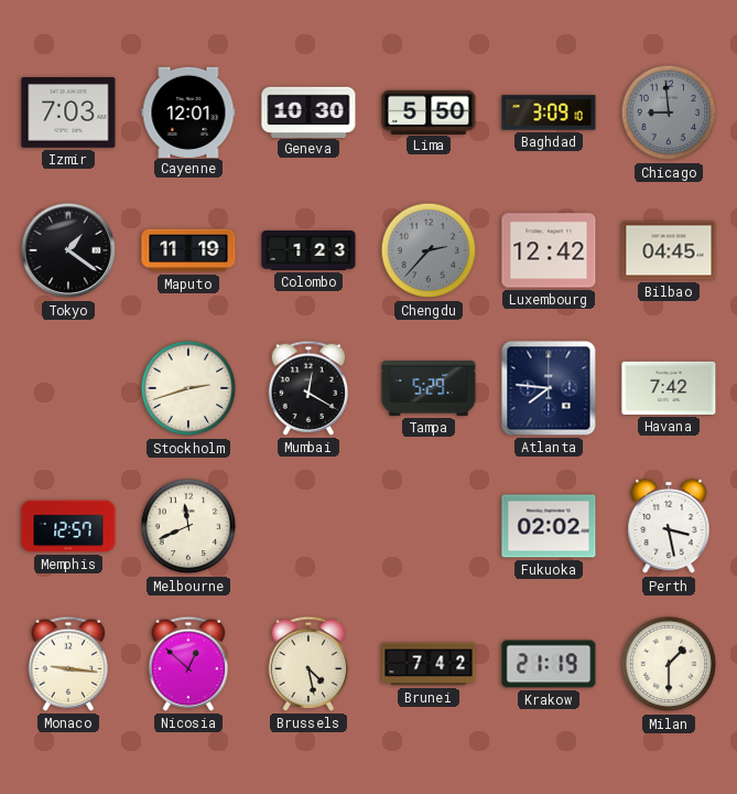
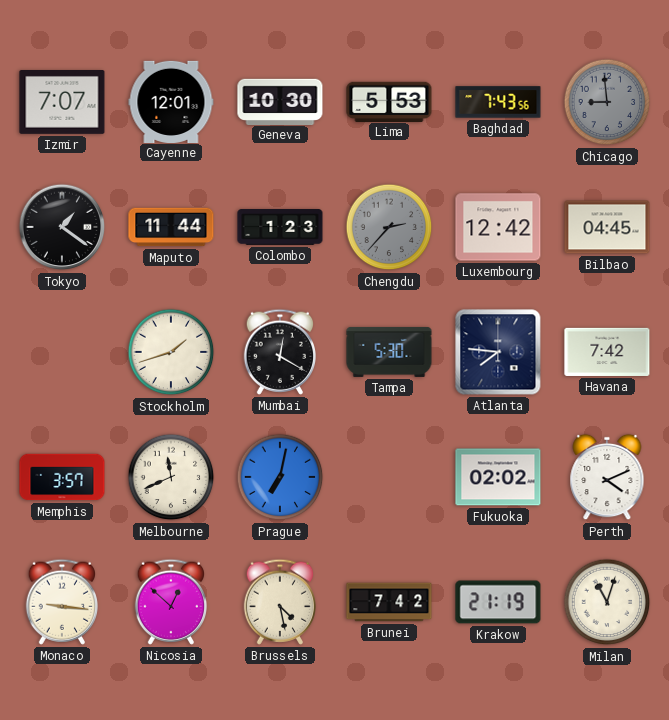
Izmir: 7:03 -> 7:07 (62, 103)
Lima: 5:50 -> 5:53 (389, 101)
Baghdad: 3:09 -> 7:43 (498, 102)
Maputo: 11:19 -> 11:44 (171, 227)
Stockholm: 2:42 -> 1:42 (171, 352)
Tampa: 5:29 -> 5:30 (389, 352)
Memphis: 12:57 -> 3:57 (62, 477)
Prague: none -> 7:02 (280, 477)
Perth: 3:28 -> 4:11 (607, 477)
Milan: 1:30 -> 11:03 (607, 602)
